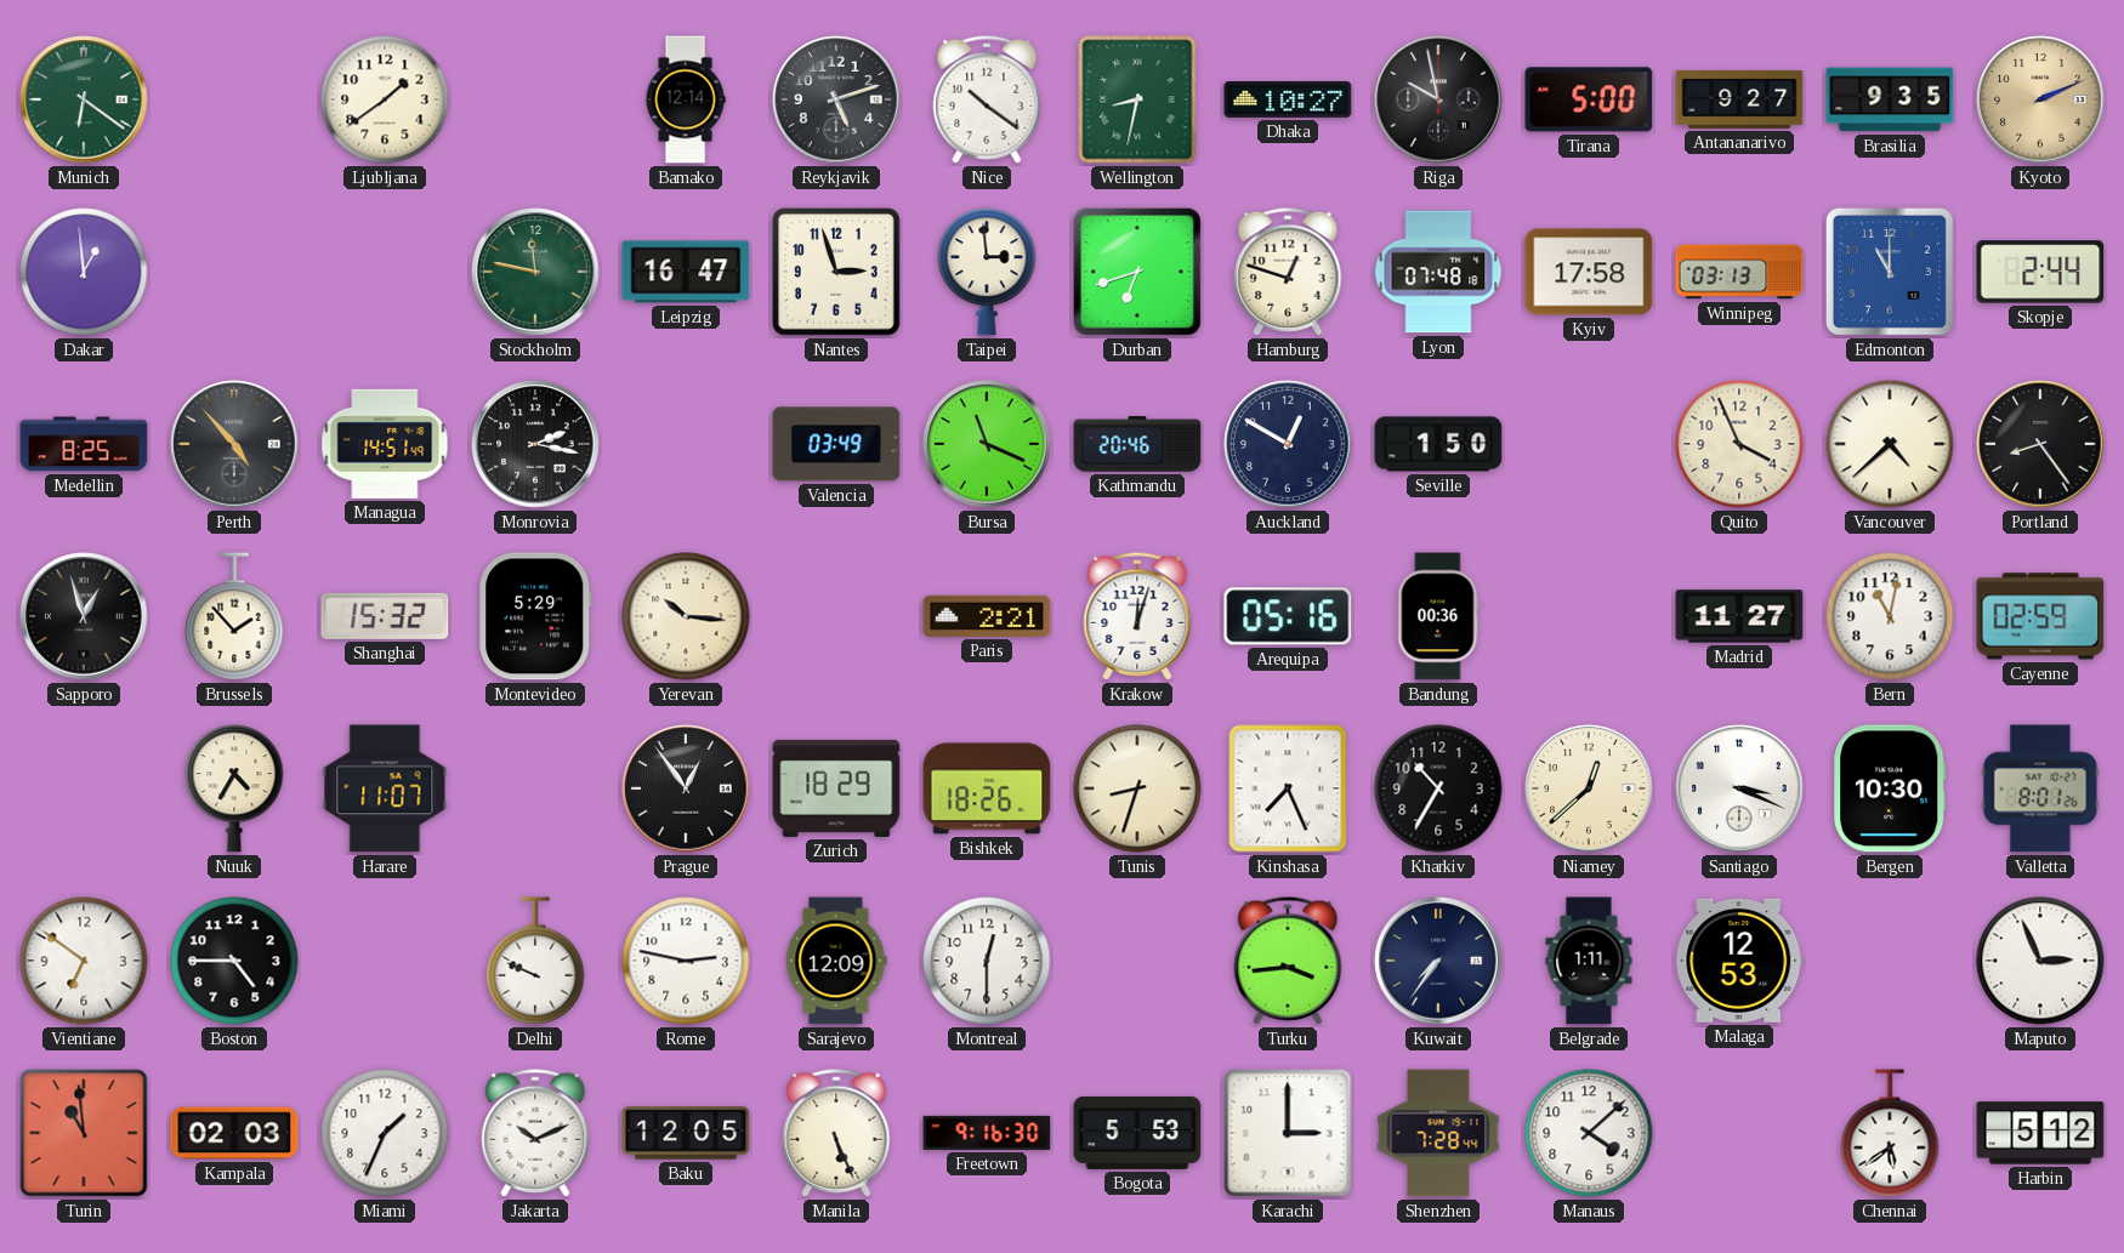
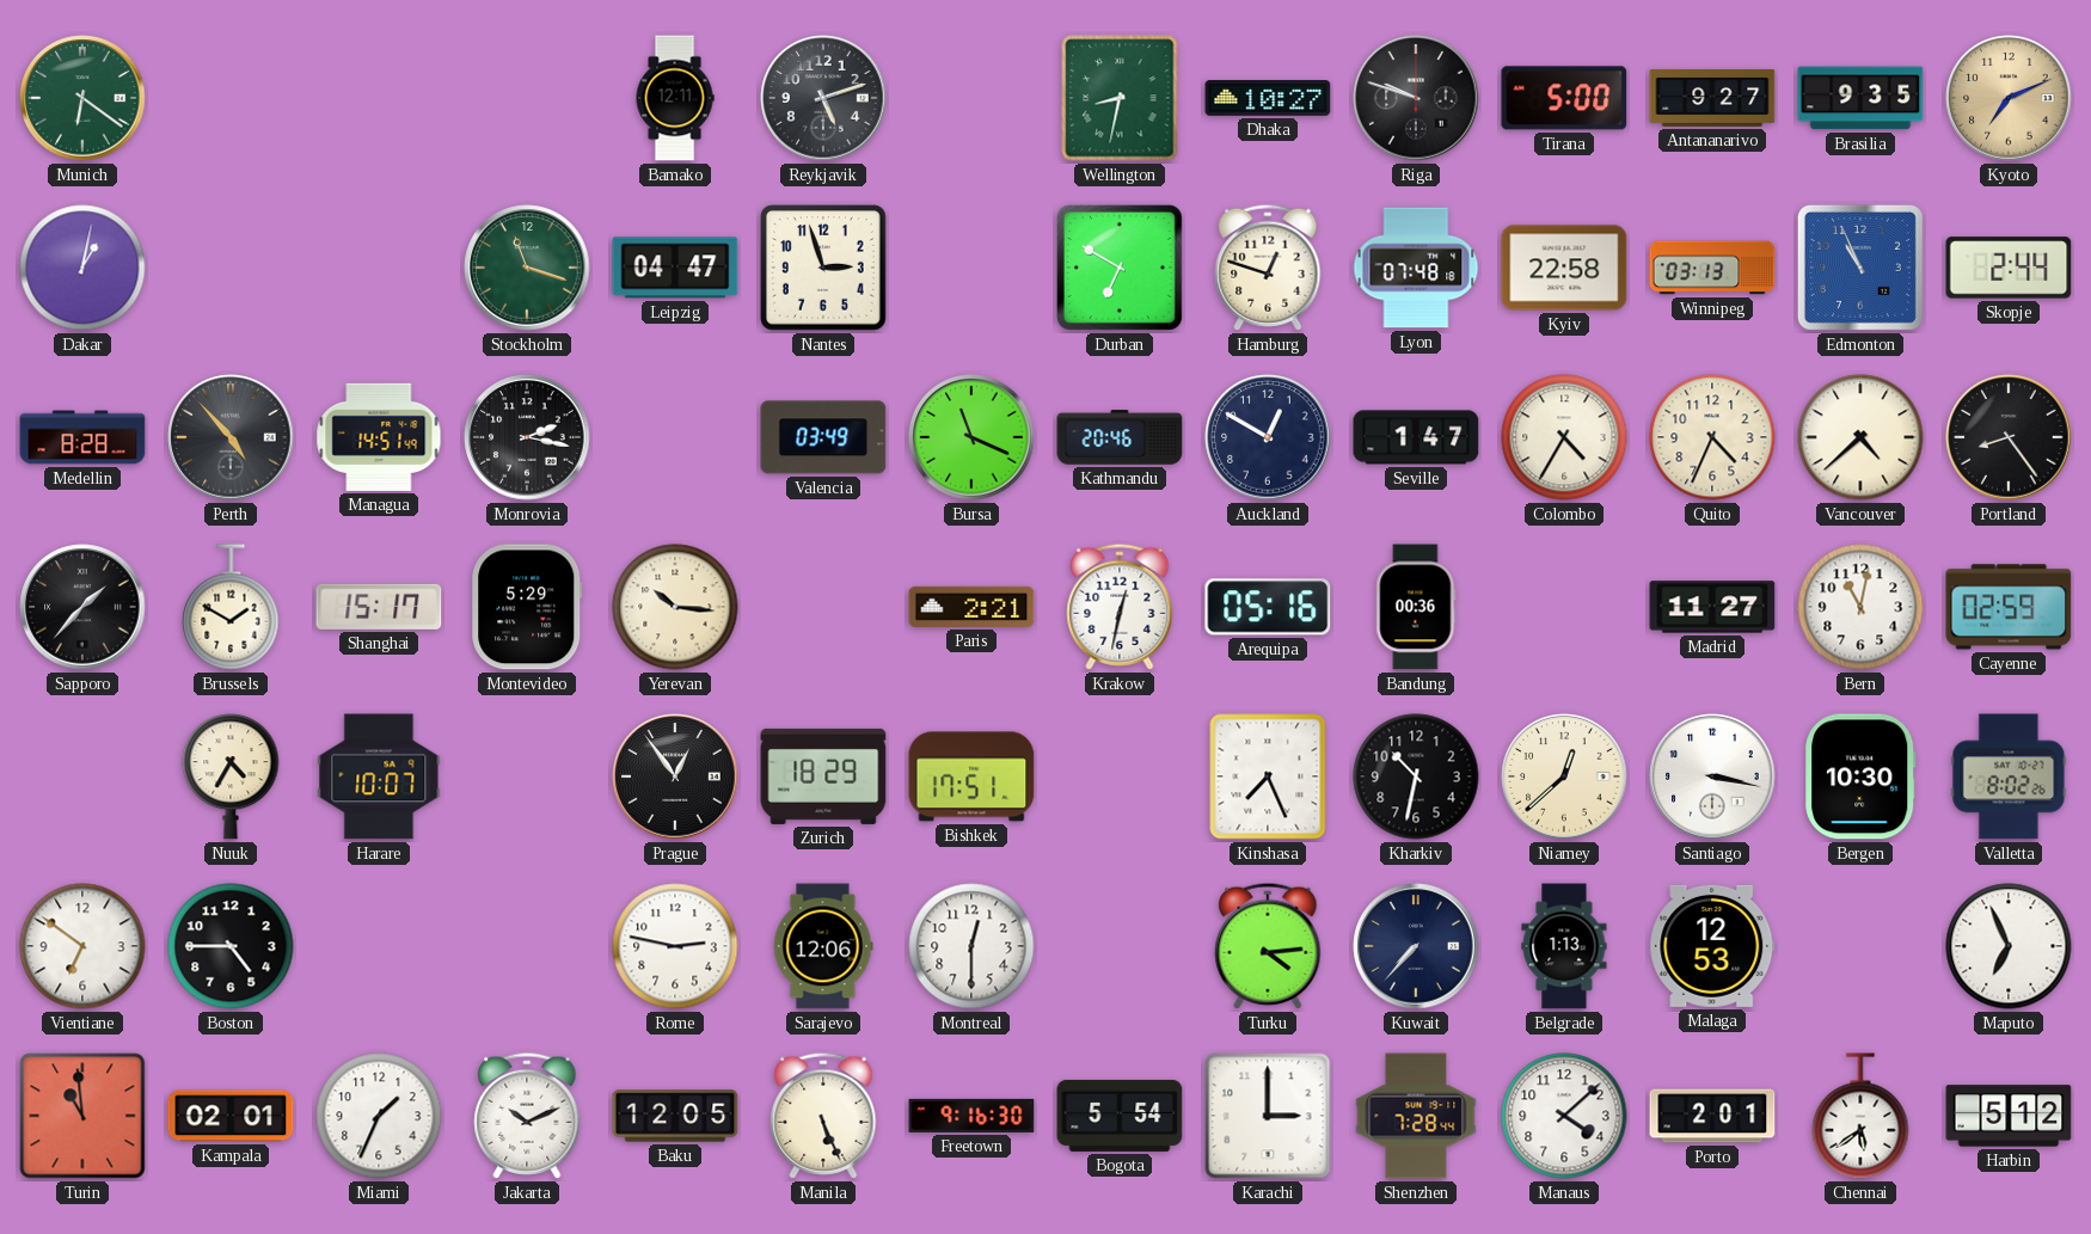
Ljubljana: 1:39 -> none (385, 99)
Bamako: 12:14 -> 12:11 (675, 98)
Nice: 10:21 -> none (987, 99)
Riga: 9:58 -> 9:48 (1416, 98)
Kyoto: 2:11 -> 7:11 (2009, 98)
Dakar: 12:59 -> 1:02 (82, 268)
Stockholm: 11:47 -> 11:18 (527, 268)
Leipzig: 16:47 -> 04:47 (675, 268)
Taipei: 2:59 -> none (987, 272)
Durban: 6:42 -> 6:50 (1120, 268)
Kyiv: 17:58 -> 22:58 (1564, 268)
Edmonton: 11:00 -> 10:56 (1860, 268)
Medellin: 8:25 -> 8:28 (82, 437)
Seville: 1:50 -> 1:47 (1416, 437)
Colombo: none -> 4:35 (1564, 437)
Quito: 3:56 -> 4:34 (1712, 437)
Sapporo: 12:57 -> 1:37 (82, 607)
Brussels: 1:53 -> 1:50 (231, 607)
Shanghai: 15:32 -> 15:17 (379, 607)
Krakow: 12:03 -> 12:32 (1120, 607)
Harare: 11:07 -> 10:07 (379, 776)
Bishkek: 18:26 -> 17:51 (971, 776)
Tunis: 8:33 -> none (1137, 788)
Kharkiv: 10:35 -> 10:32 (1416, 776)
Santiago: 3:19 -> 3:17 (1712, 776)
Valletta: 8:01 -> 8:02 (2009, 776)
Delhi: 9:49 -> none (535, 961)
Sarajevo: 12:09 -> 12:06 (823, 946)
Turku: 3:44 -> 4:14 (1268, 946)
Kuwait: 7:36 -> 7:37 (1416, 946)
Belgrade: 1:11 -> 1:13 (1564, 946)
Maputo: 2:56 -> 6:56 (2009, 946)
Kampala: 02:03 -> 02:01 (231, 1116)
Bogota: 5:53 -> 5:54 (1120, 1116)
Porto: none -> 2:01 (1712, 1116)
